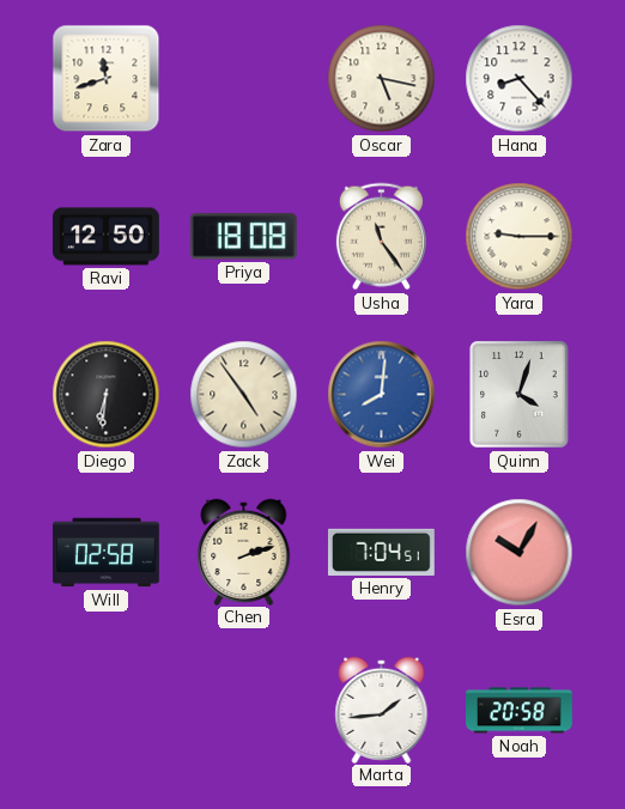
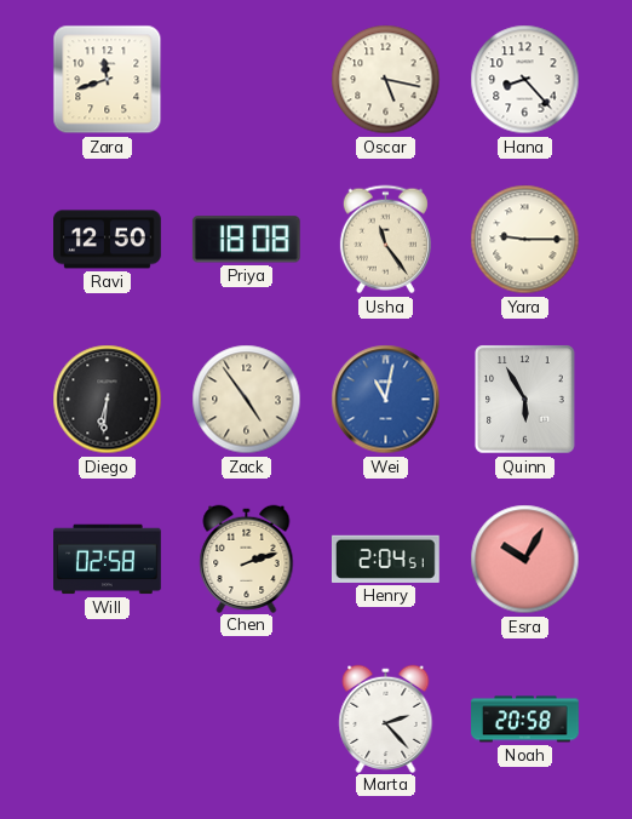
Wei: 8:01 -> 11:02 (386, 400)
Quinn: 4:03 -> 5:55 (525, 400)
Henry: 7:04 -> 2:04 (385, 559)
Marta: 1:44 -> 2:23 (386, 718)
